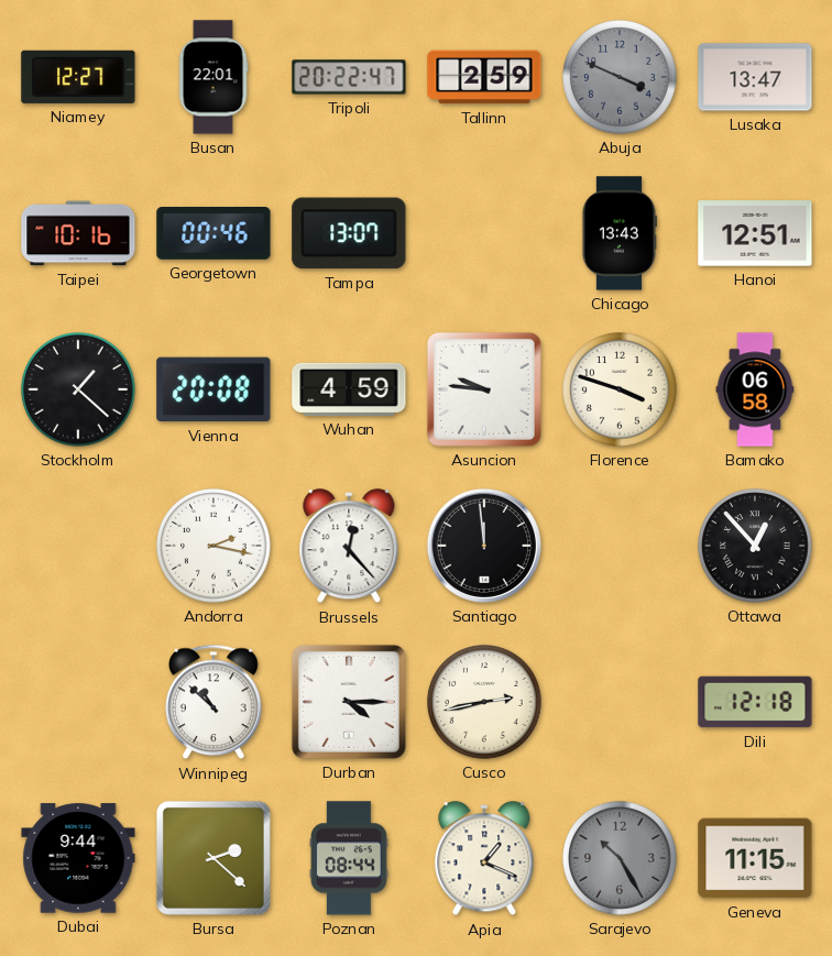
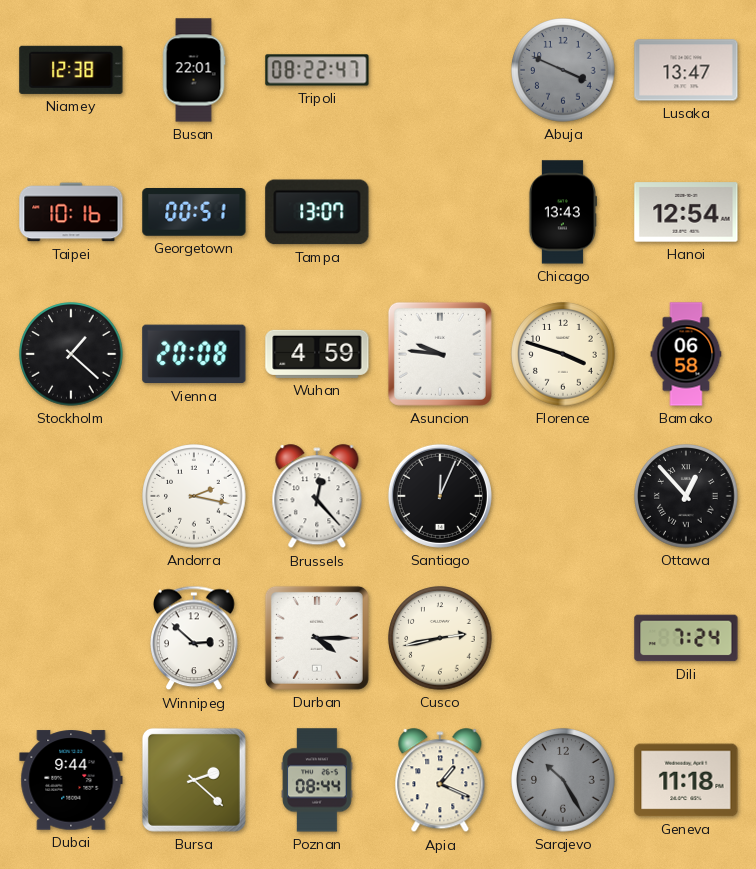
Niamey: 12:27 -> 12:38 (71, 70)
Tripoli: 20:22 -> 08:22 (317, 70)
Tallinn: 2:59 -> none (484, 77)
Georgetown: 00:46 -> 00:51 (194, 213)
Hanoi: 12:51 -> 12:54 (686, 212)
Santiago: 11:59 -> 12:04 (440, 496)
Winnipeg: 10:52 -> 2:52 (194, 638)
Dili: 12:18 -> 7:24 (686, 638)
Geneva: 11:15 -> 11:18 (686, 780)
